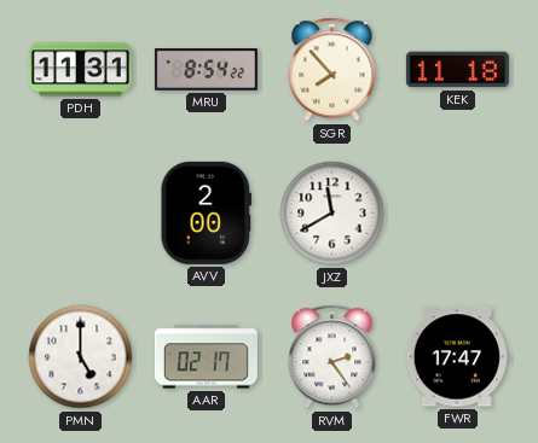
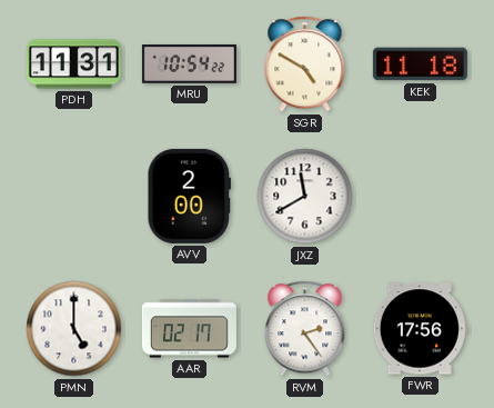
MRU: 8:54 -> 10:54 (189, 64)
SGR: 7:53 -> 4:50 (305, 64)
FWR: 17:47 -> 17:56 (420, 329)
